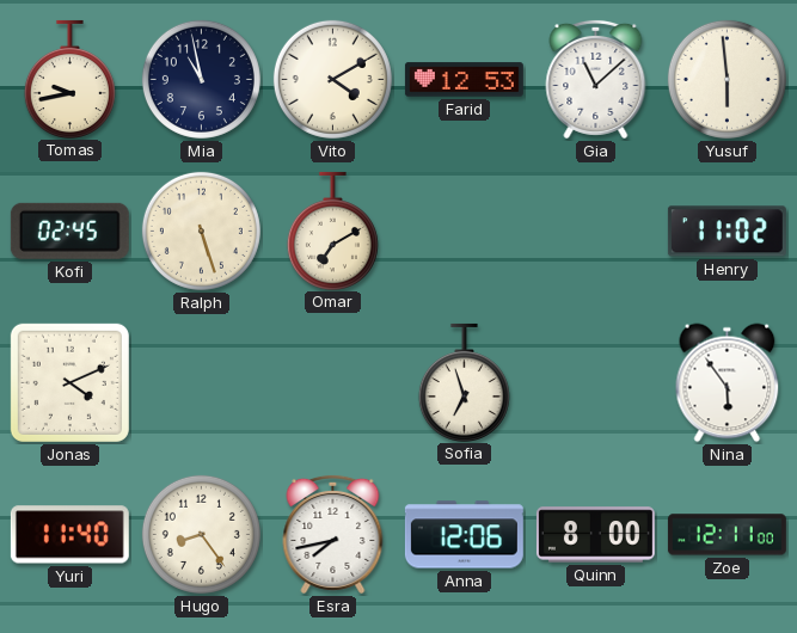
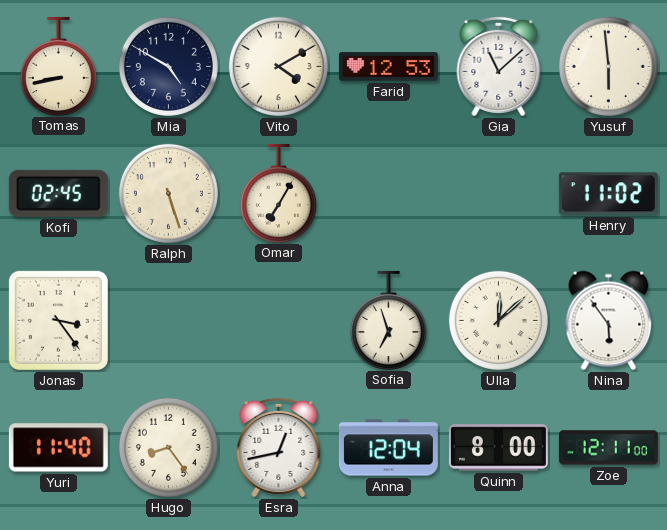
Tomas: 9:43 -> 8:43 (58, 66)
Mia: 10:58 -> 4:50 (168, 66)
Omar: 7:10 -> 7:05 (278, 193)
Jonas: 4:11 -> 3:24 (58, 320)
Ulla: none -> 12:08 (498, 320)
Esra: 7:43 -> 12:43 (279, 447)
Anna: 12:06 -> 12:04 (388, 448)
